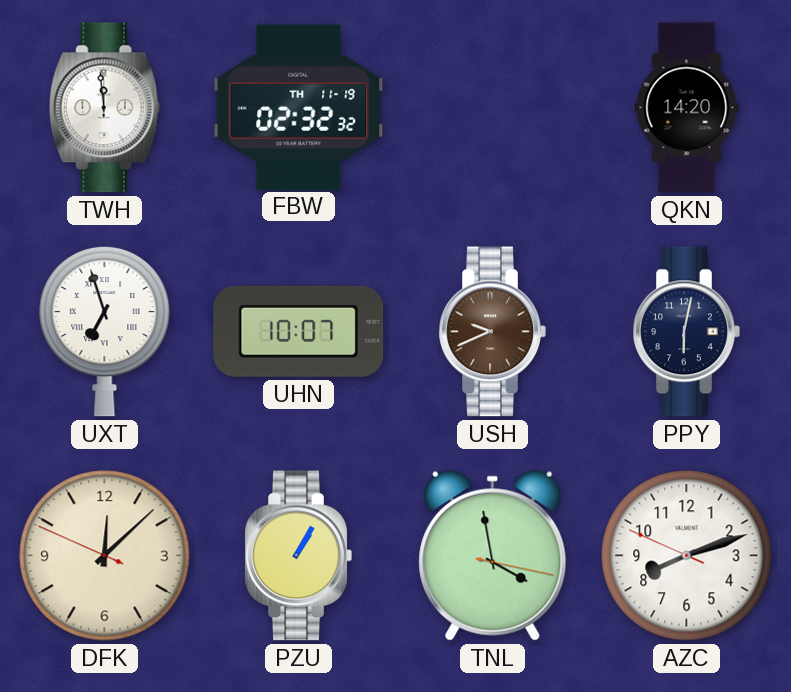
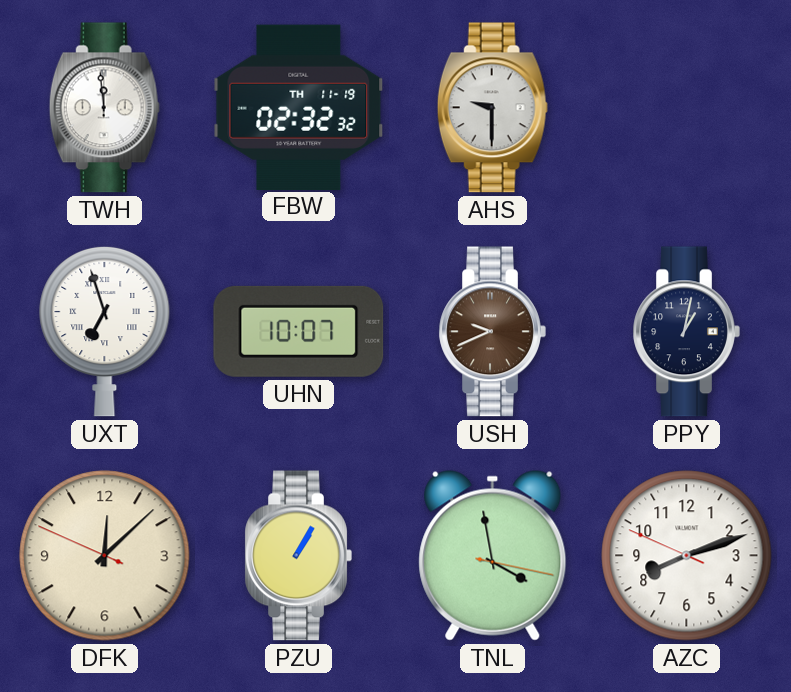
AHS: none -> 9:30 (492, 108)
QKN: 14:20 -> none (687, 108)
PPY: 6:02 -> 1:02 (686, 332)
